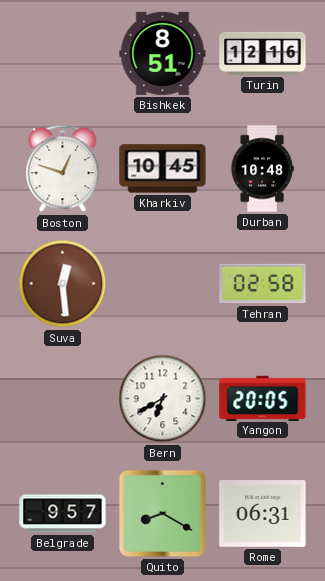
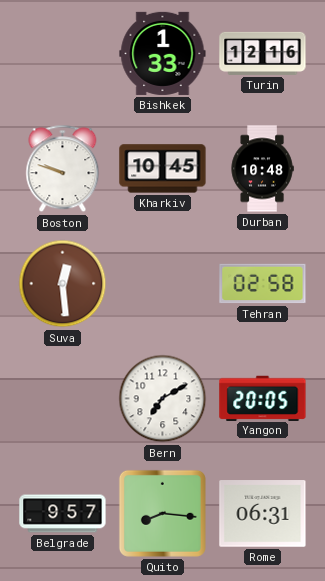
Bishkek: 8:51 -> 1:33 (163, 53)
Boston: 12:48 -> 9:48 (63, 169)
Bern: 6:40 -> 7:10 (163, 399)
Quito: 8:20 -> 8:16 (162, 513)
